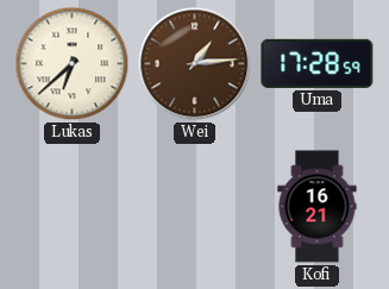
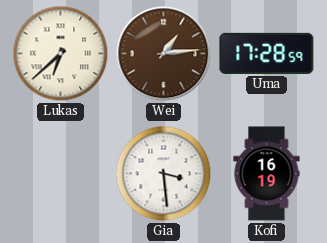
Gia: none -> 3:29 (164, 174)
Kofi: 16:21 -> 16:19 (267, 174)
